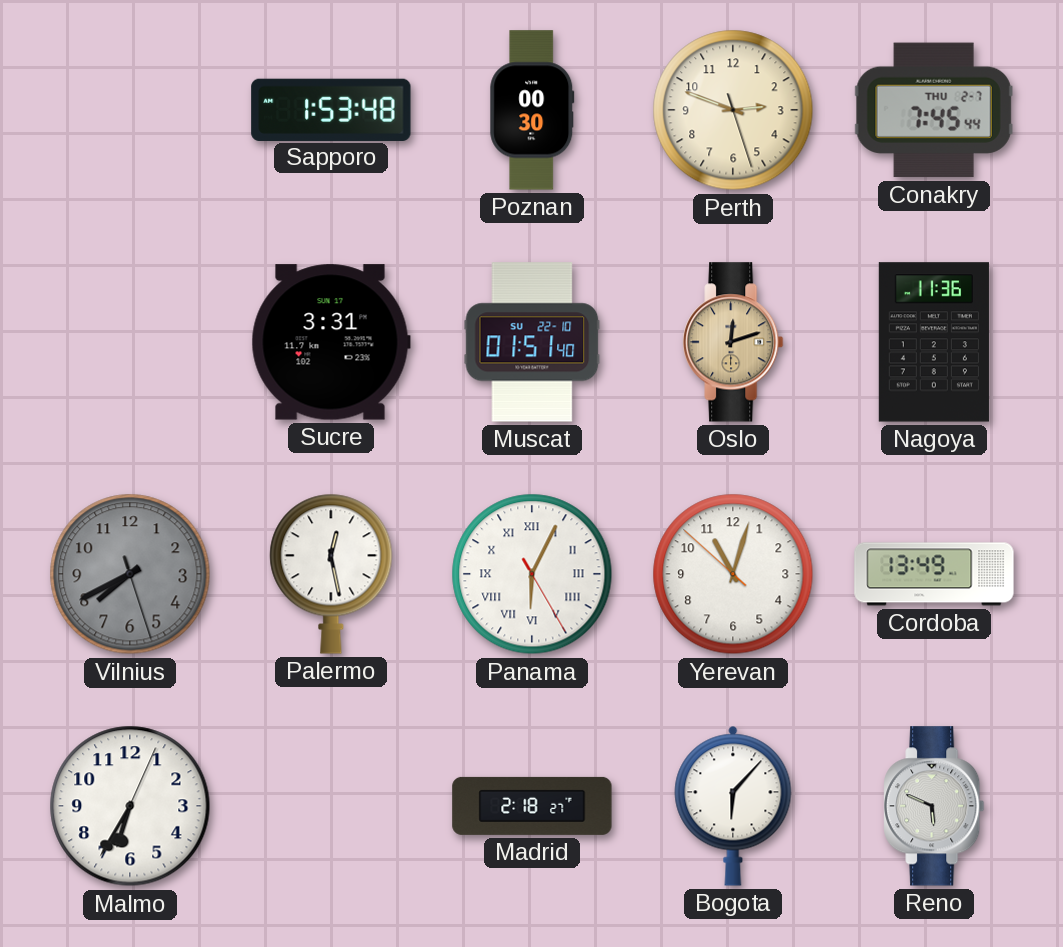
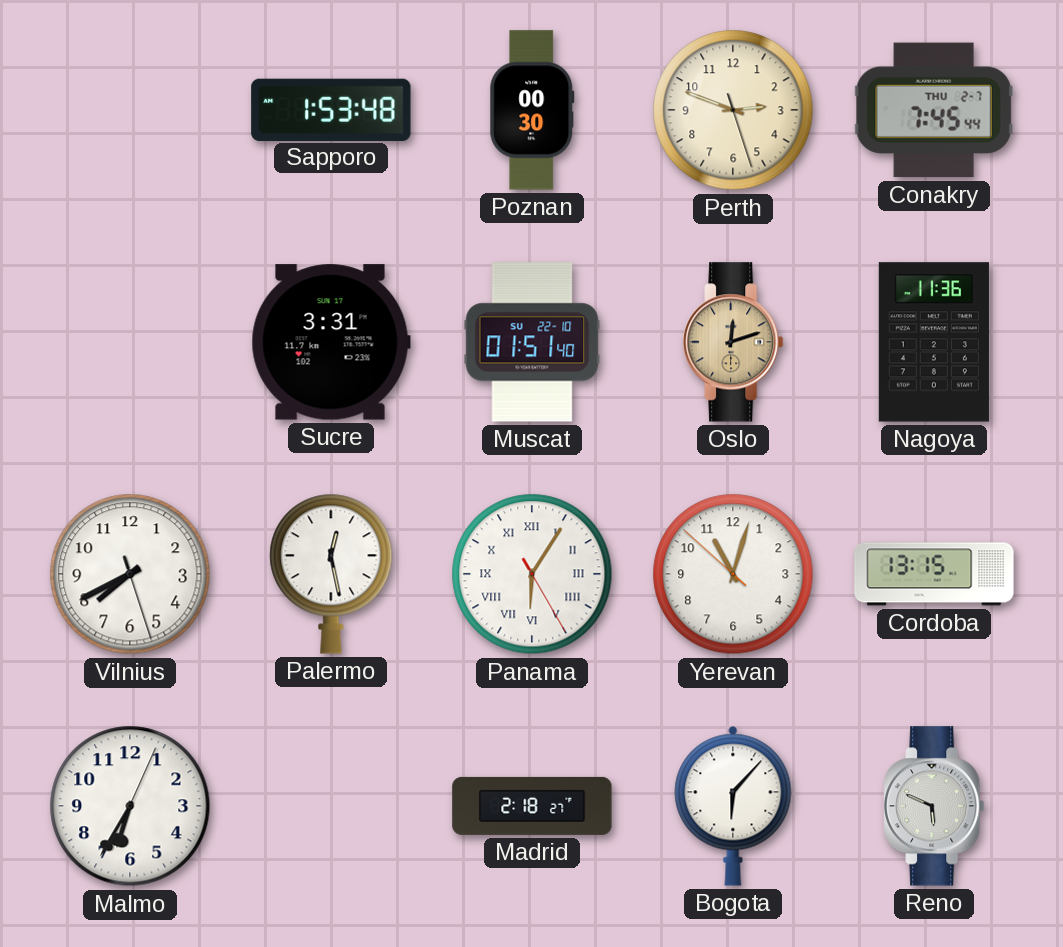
Vilnius dial: grey -> white (130, 574)
Panama: 6:04 -> 6:05 (532, 574)
Cordoba: 13:49 -> 13:15 (934, 574)
